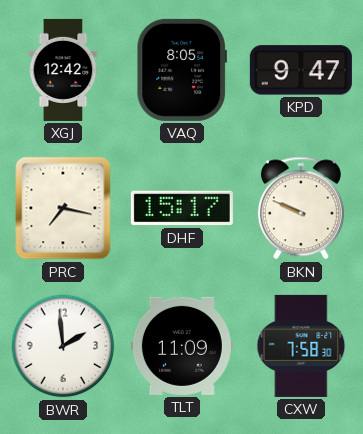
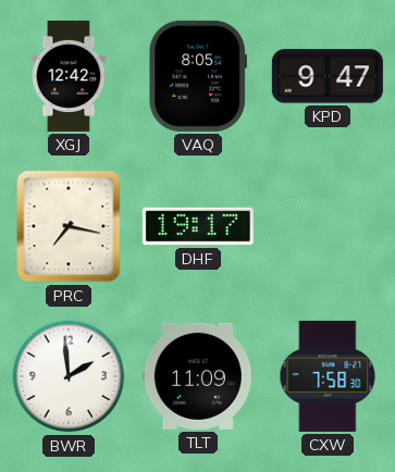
DHF: 15:17 -> 19:17 (198, 226)
BKN: 9:49 -> none (301, 208)
